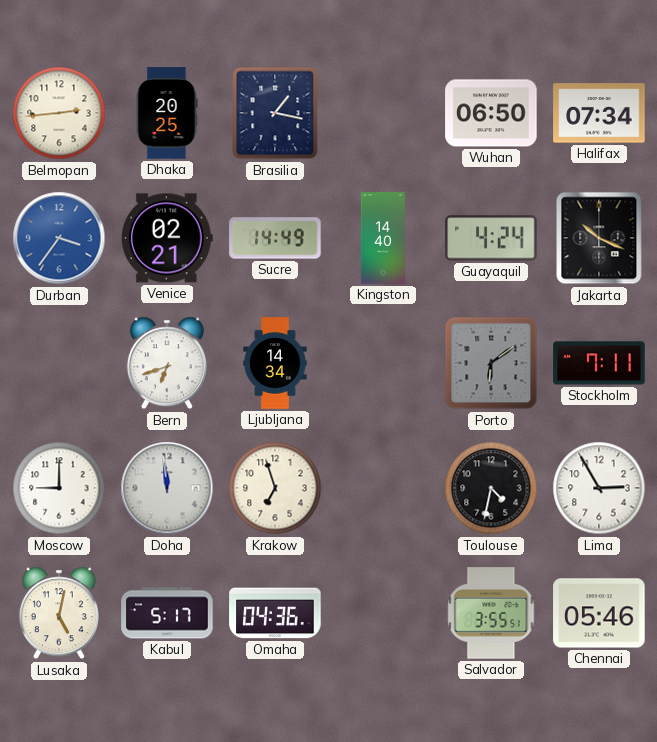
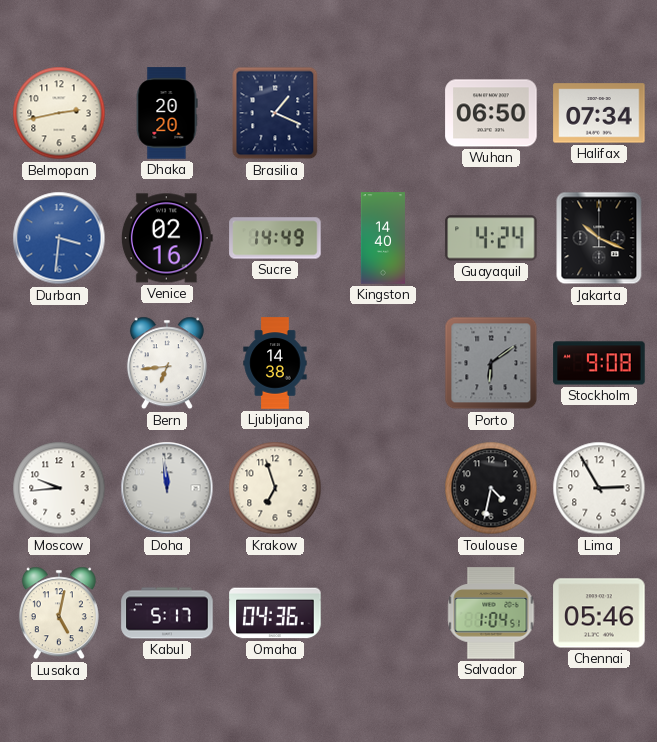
Belmopan: 2:44 -> 2:43 (59, 113)
Dhaka: 20:25 -> 20:20 (167, 113)
Brasilia: 1:17 -> 1:19 (275, 113)
Durban: 3:36 -> 3:31 (59, 238)
Venice: 02:21 -> 02:16 (167, 238)
Bern: 6:42 -> 6:44 (167, 363)
Ljubljana: 14:34 -> 14:38 (275, 363)
Stockholm: 7:11 -> 9:08 (599, 363)
Moscow: 9:00 -> 9:44 (59, 488)
Salvador: 3:55 -> 1:04 (491, 613)
